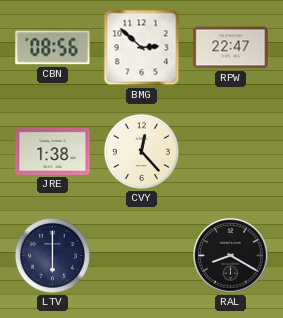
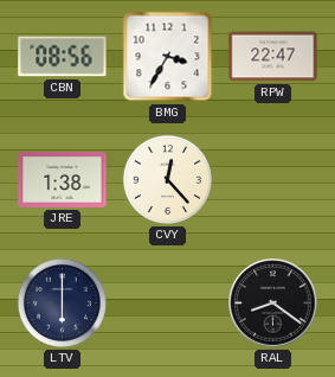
BMG: 2:52 -> 3:35 (168, 57)
RAL: 8:20 -> 8:21 (273, 303)
